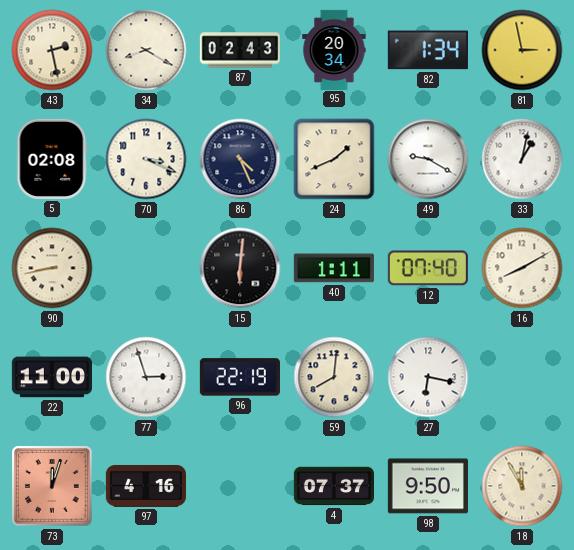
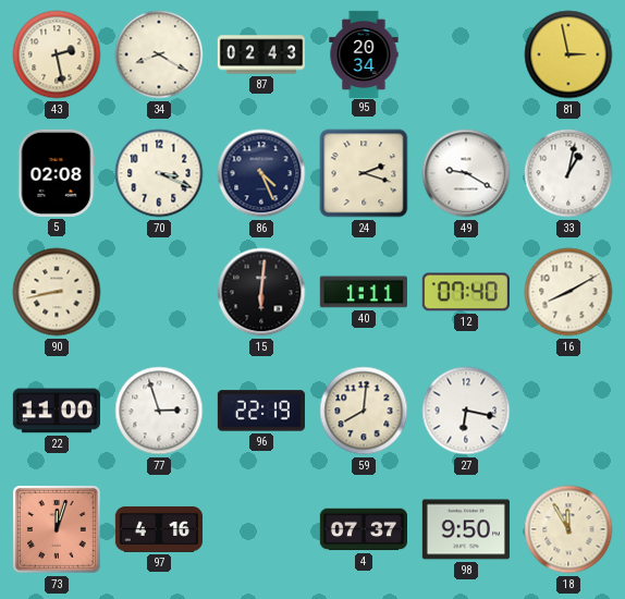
82: 1:34 -> none (428, 50)
24: 1:41 -> 2:18 (364, 173)
